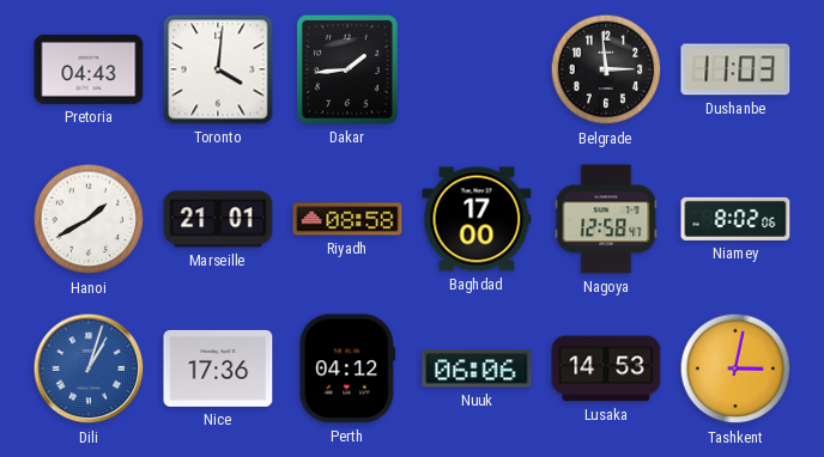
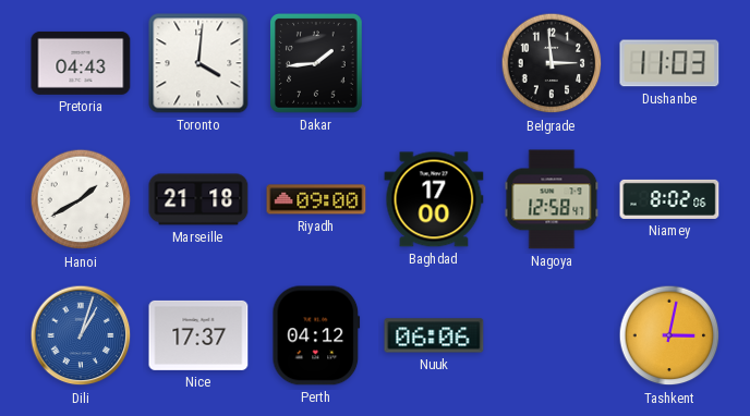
Marseille: 21:01 -> 21:18 (198, 199)
Riyadh: 08:58 -> 09:00 (316, 199)
Nice: 17:36 -> 17:37 (198, 335)
Lusaka: 14:53 -> none (606, 368)
